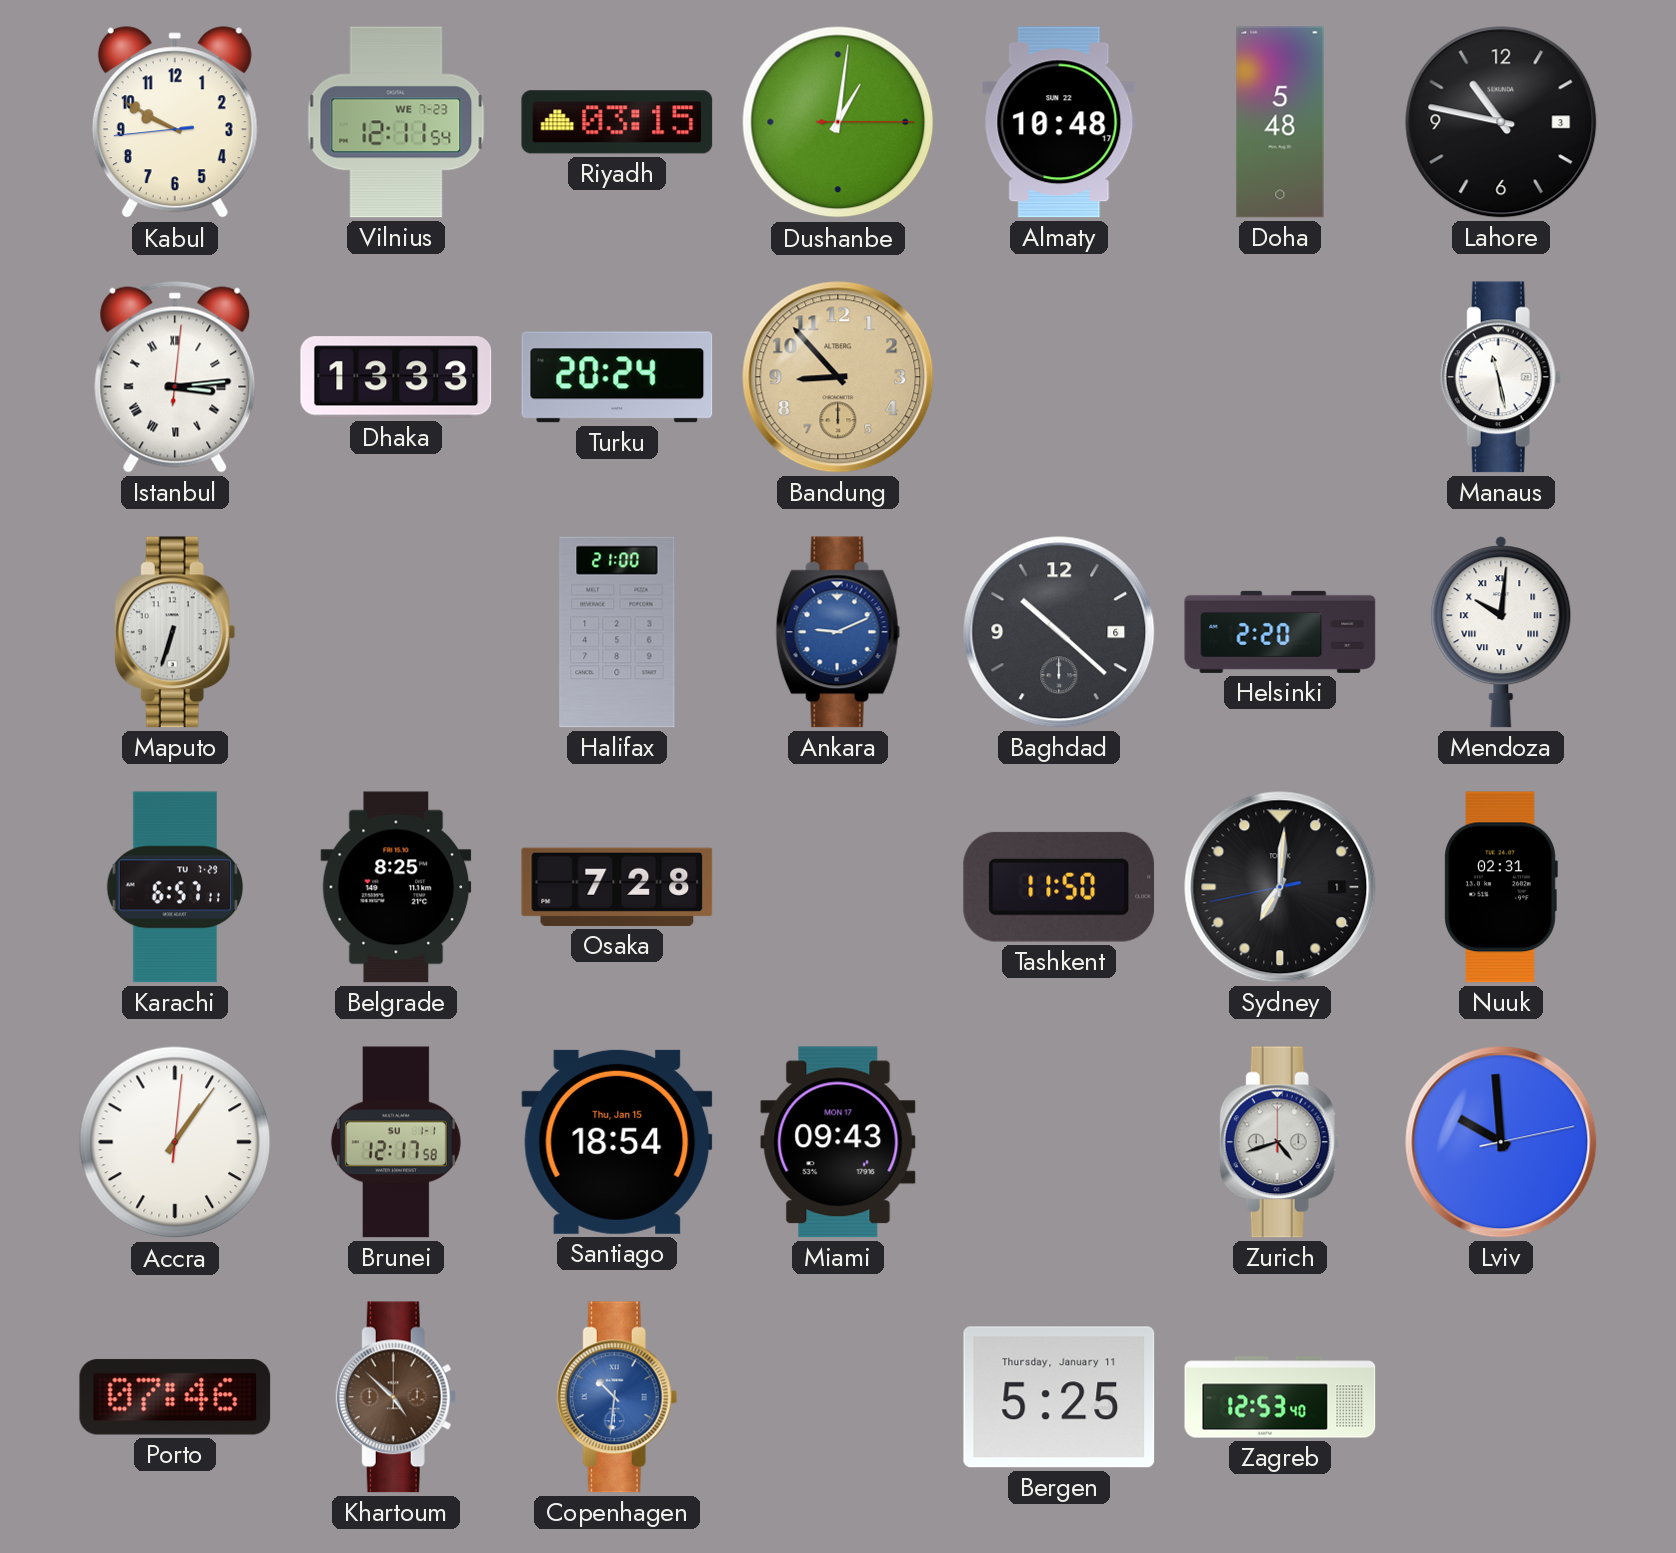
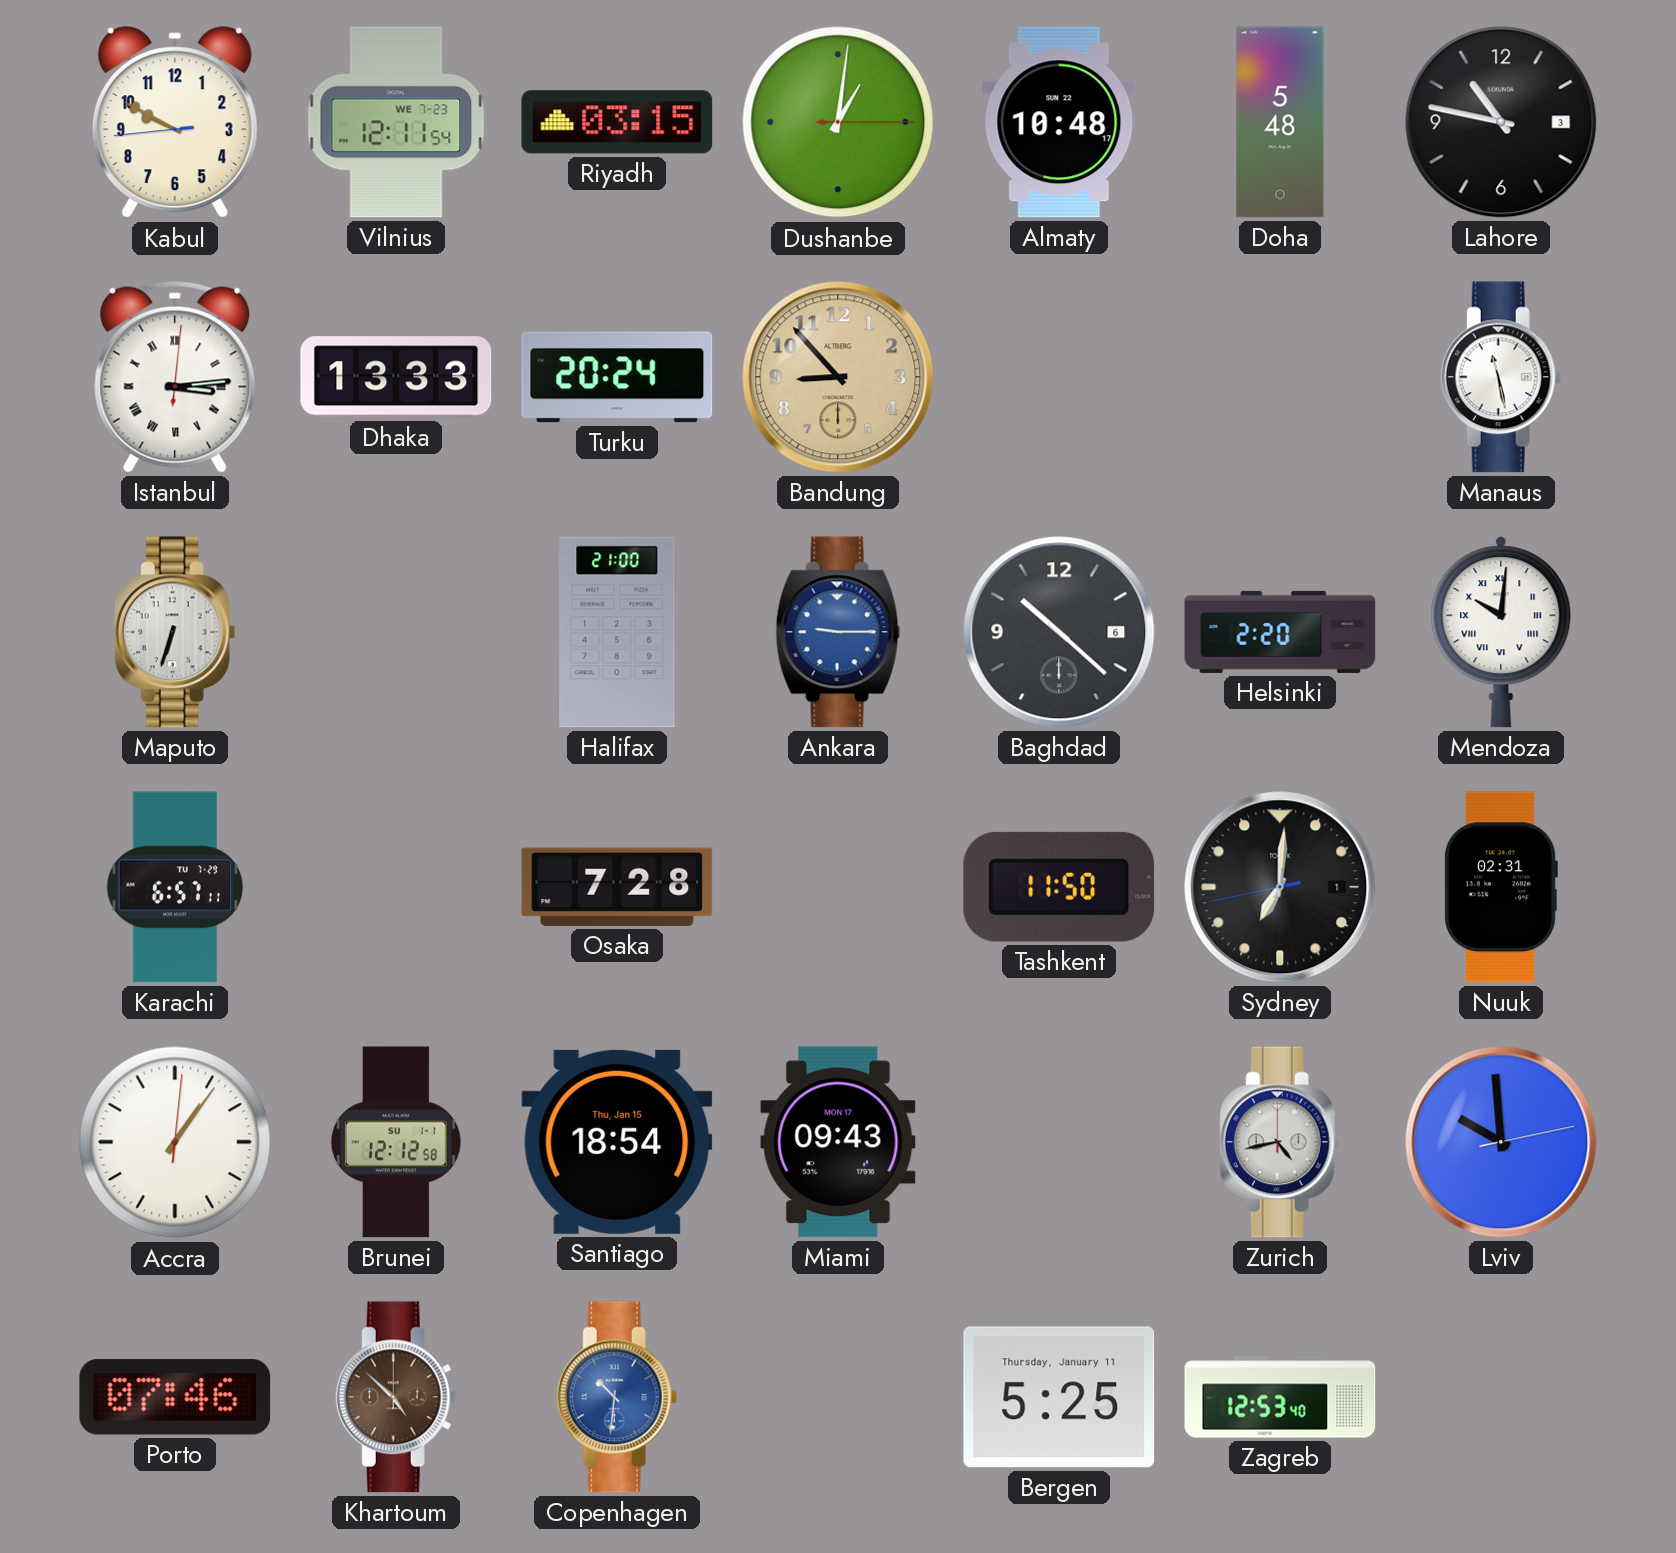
Ankara: 9:11 -> 9:15 (838, 632)
Belgrade: 8:25 -> none (396, 887)
Brunei: 12:17 -> 12:12 (396, 1142)
Zurich: 4:42 -> 4:43 (1280, 1142)
